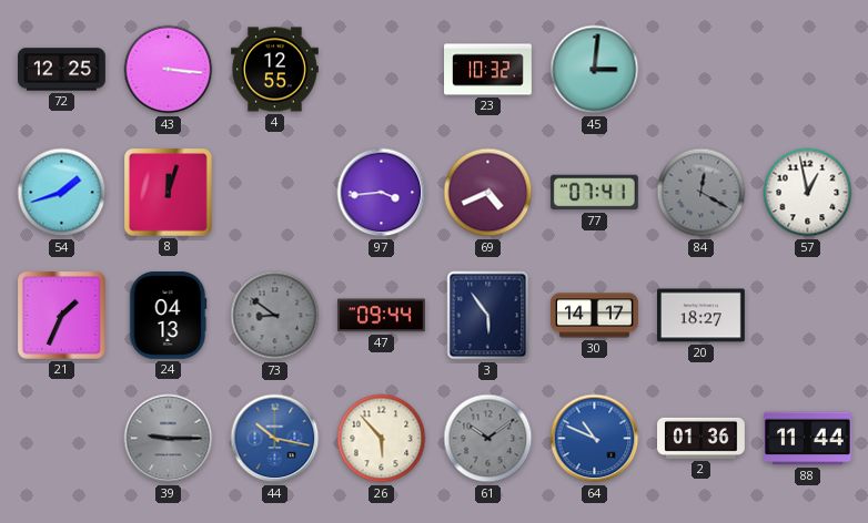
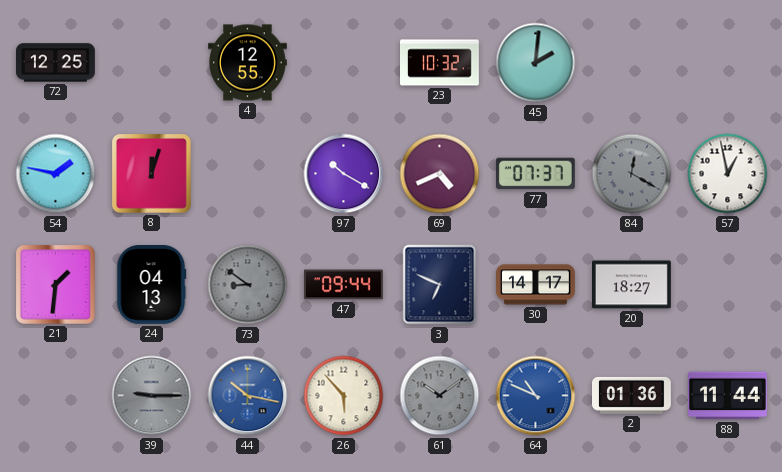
43: 3:16 -> none (169, 70)
45: 3:01 -> 2:01 (536, 63)
54: 1:42 -> 1:47 (56, 174)
97: 3:44 -> 10:20 (344, 174)
77: 07:41 -> 07:37 (535, 174)
21: 1:34 -> 1:31 (55, 284)
3: 5:54 -> 6:49 (440, 285)
